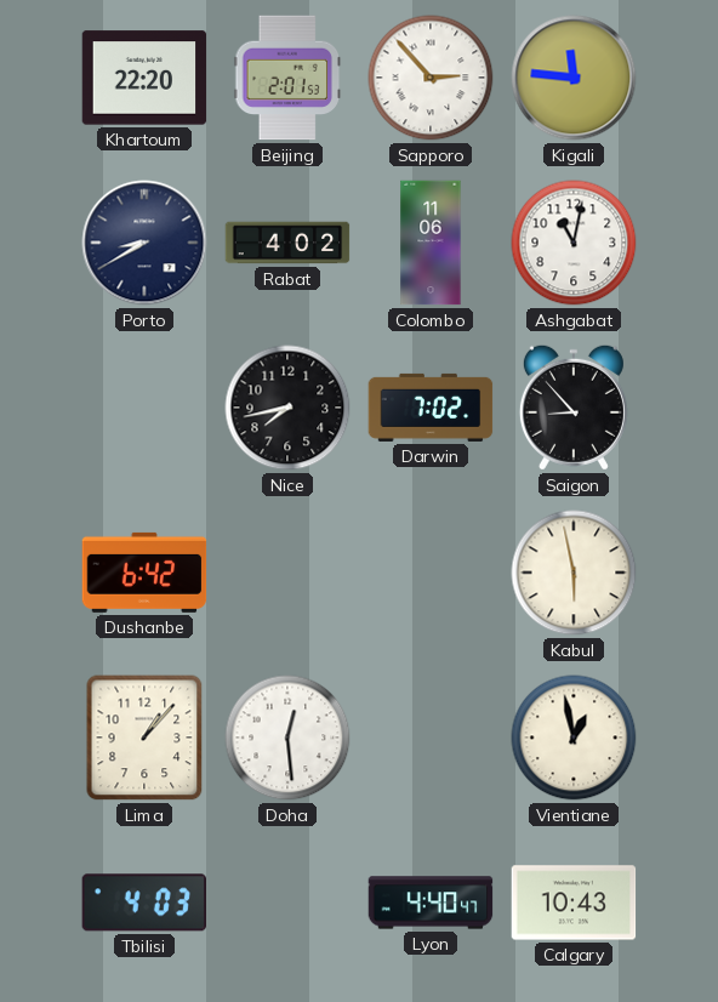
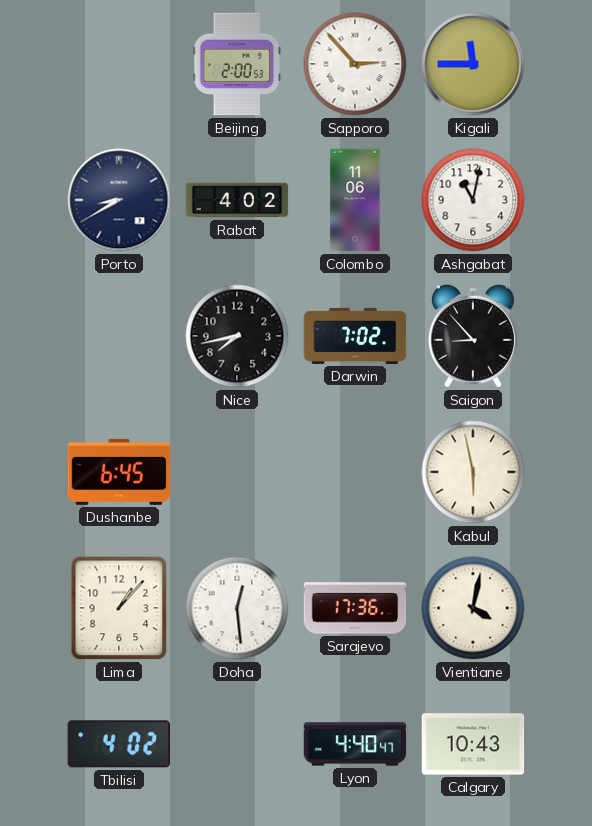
Khartoum: 22:20 -> none (144, 78)
Beijing: 2:01 -> 2:00 (237, 64)
Kigali: 11:46 -> 11:45 (473, 64)
Dushanbe: 6:42 -> 6:45 (119, 472)
Sarajevo: none -> 17:36 (355, 608)
Vientiane: 12:58 -> 4:02 (473, 608)
Tbilisi: 4:03 -> 4:02 (118, 744)
